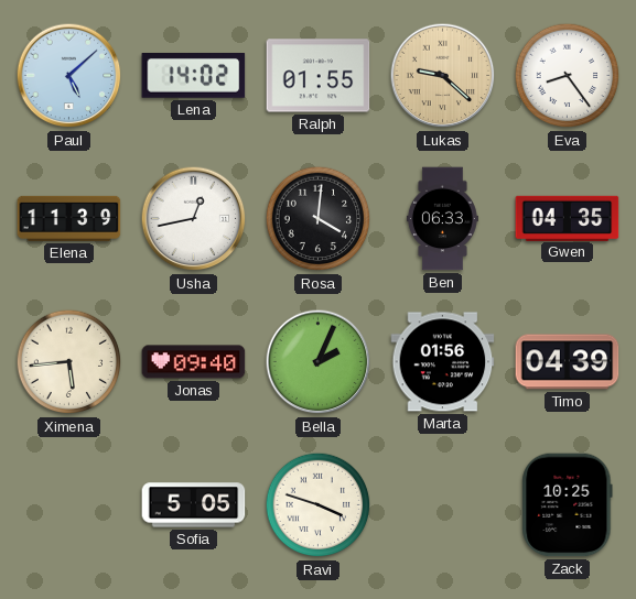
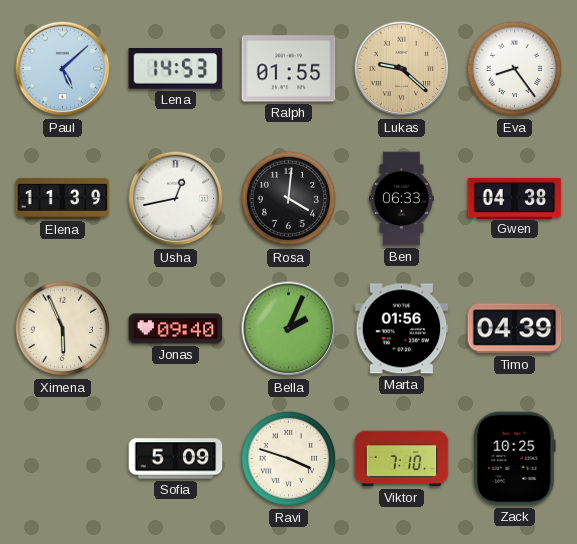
Lena: 14:02 -> 14:53 (176, 69)
Gwen: 04:35 -> 04:38 (515, 198)
Ximena: 5:44 -> 5:56 (63, 329)
Sofia: 5:05 -> 5:09 (176, 459)
Viktor: none -> 7:10 (402, 459)
